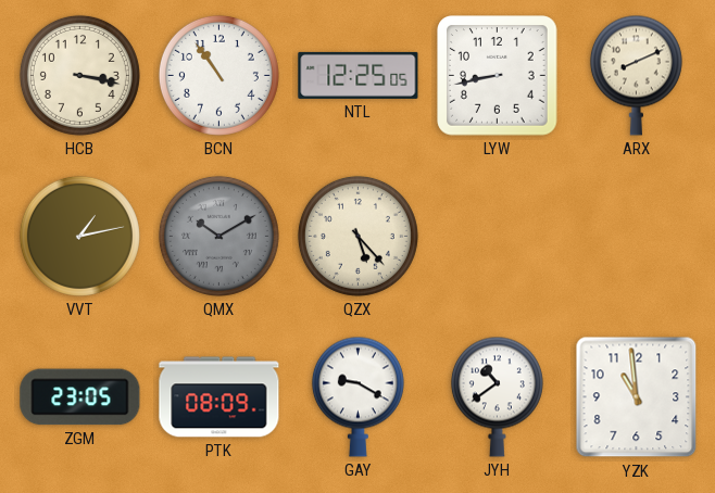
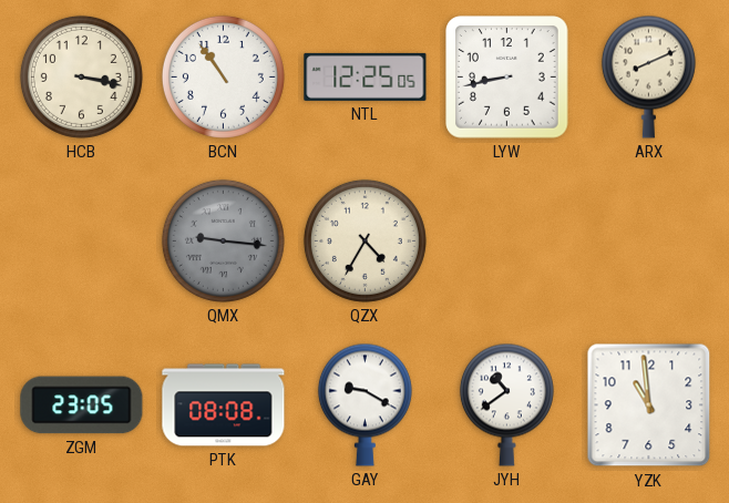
VVT: 1:13 -> none (79, 236)
QMX: 10:10 -> 9:16 (223, 240)
QZX: 5:23 -> 4:35 (364, 240)
PTK: 08:09 -> 08:08 (224, 406)
